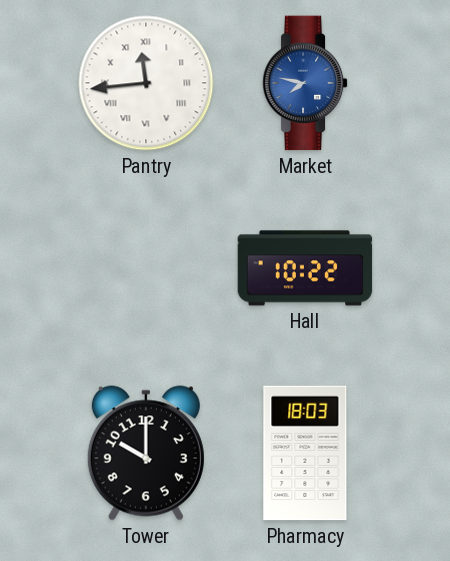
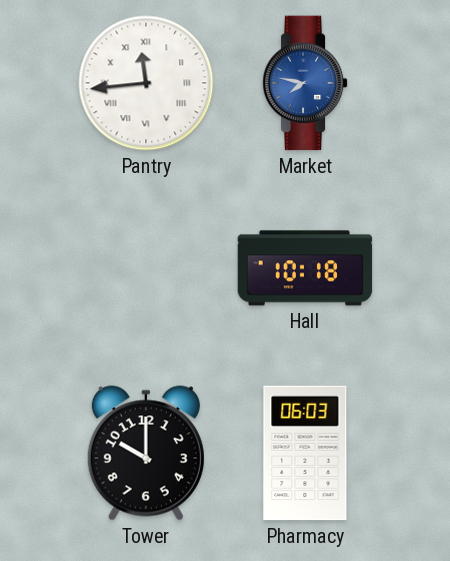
Hall: 10:22 -> 10:18 (305, 268)
Pharmacy: 18:03 -> 06:03 (305, 453)
